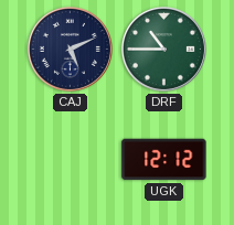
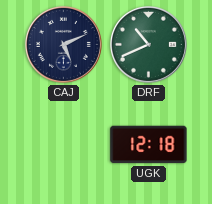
DRF: 10:45 -> 10:41 (148, 44)
UGK: 12:12 -> 12:18 (149, 145)
